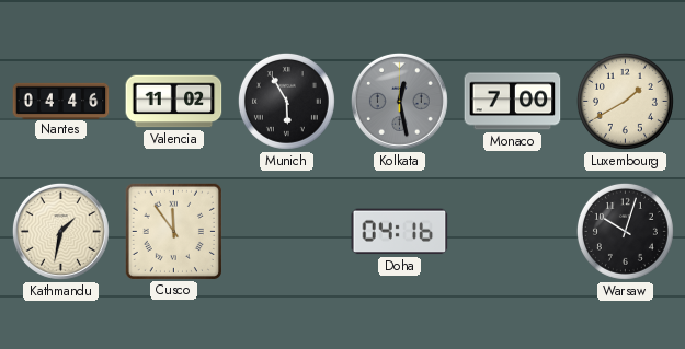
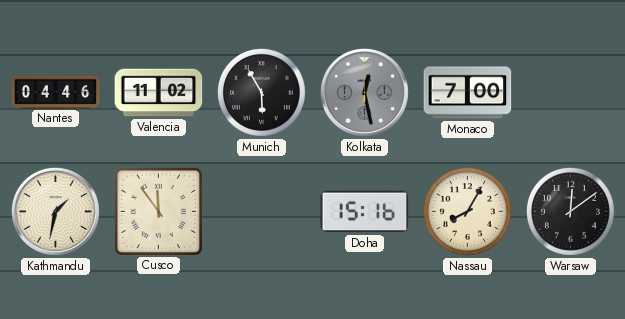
Luxembourg: 1:40 -> none (625, 101)
Doha: 04:16 -> 15:16 (365, 212)
Nassau: none -> 8:05 (467, 211)
Warsaw: 10:03 -> 12:09 (570, 211)
